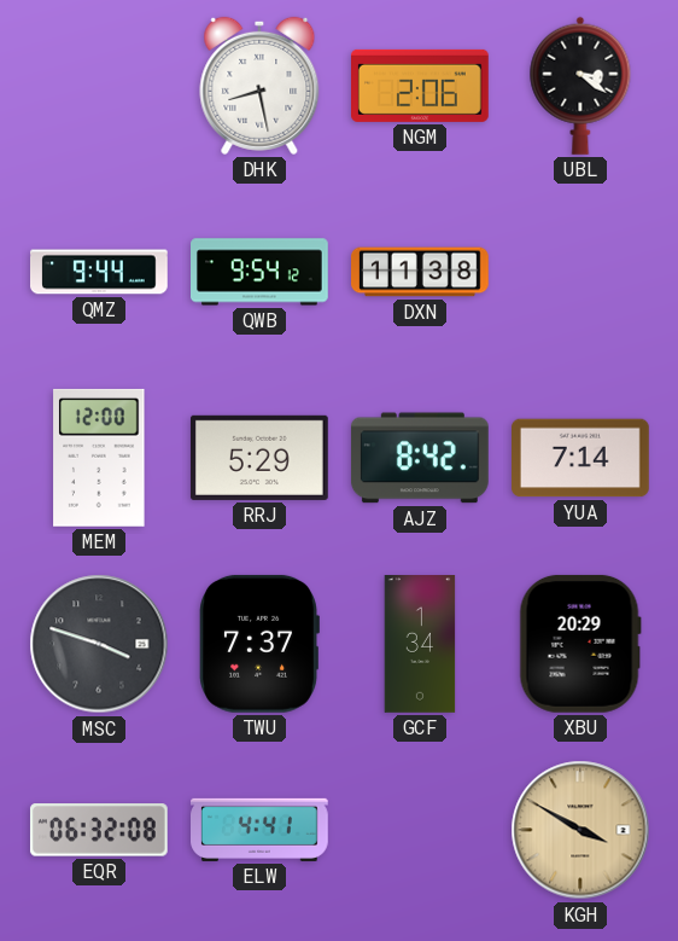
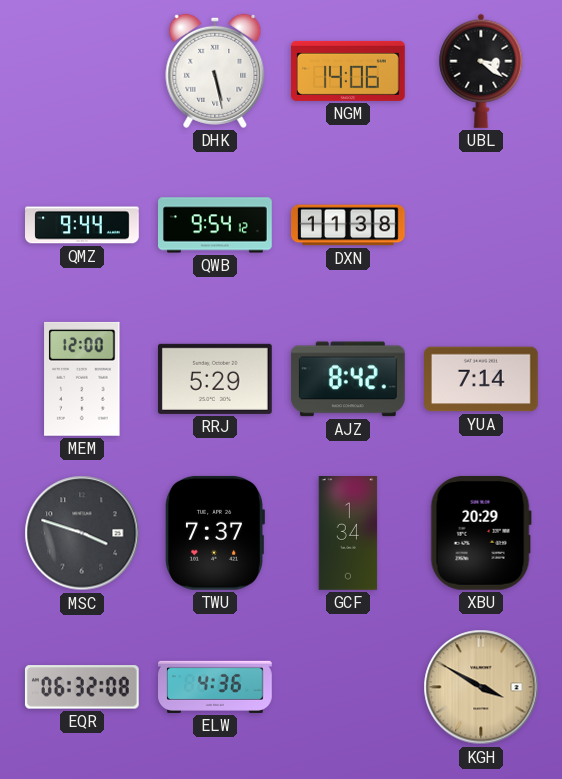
DHK: 8:28 -> 5:28 (215, 71)
NGM: 2:06 -> 14:06 (349, 71)
ELW: 4:41 -> 4:36 (216, 687)
